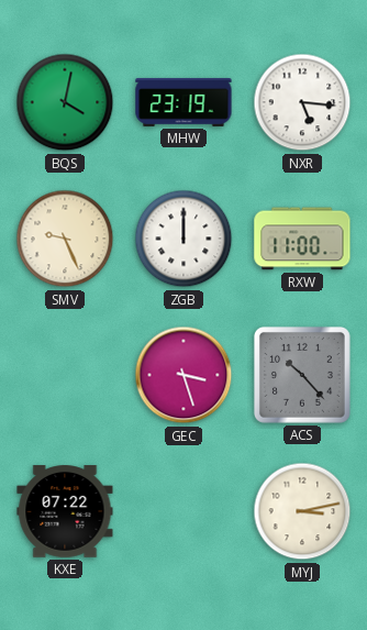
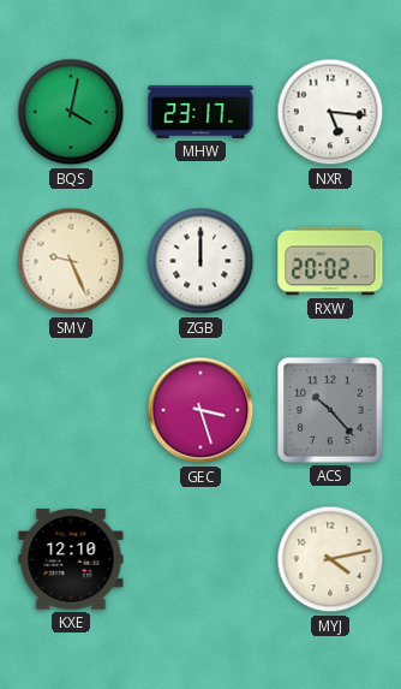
MHW: 23:19 -> 23:17 (200, 112)
RXW: 11:00 -> 20:02 (330, 261)
KXE: 07:22 -> 12:10 (71, 559)
MYJ: 3:13 -> 4:13 (330, 559)
